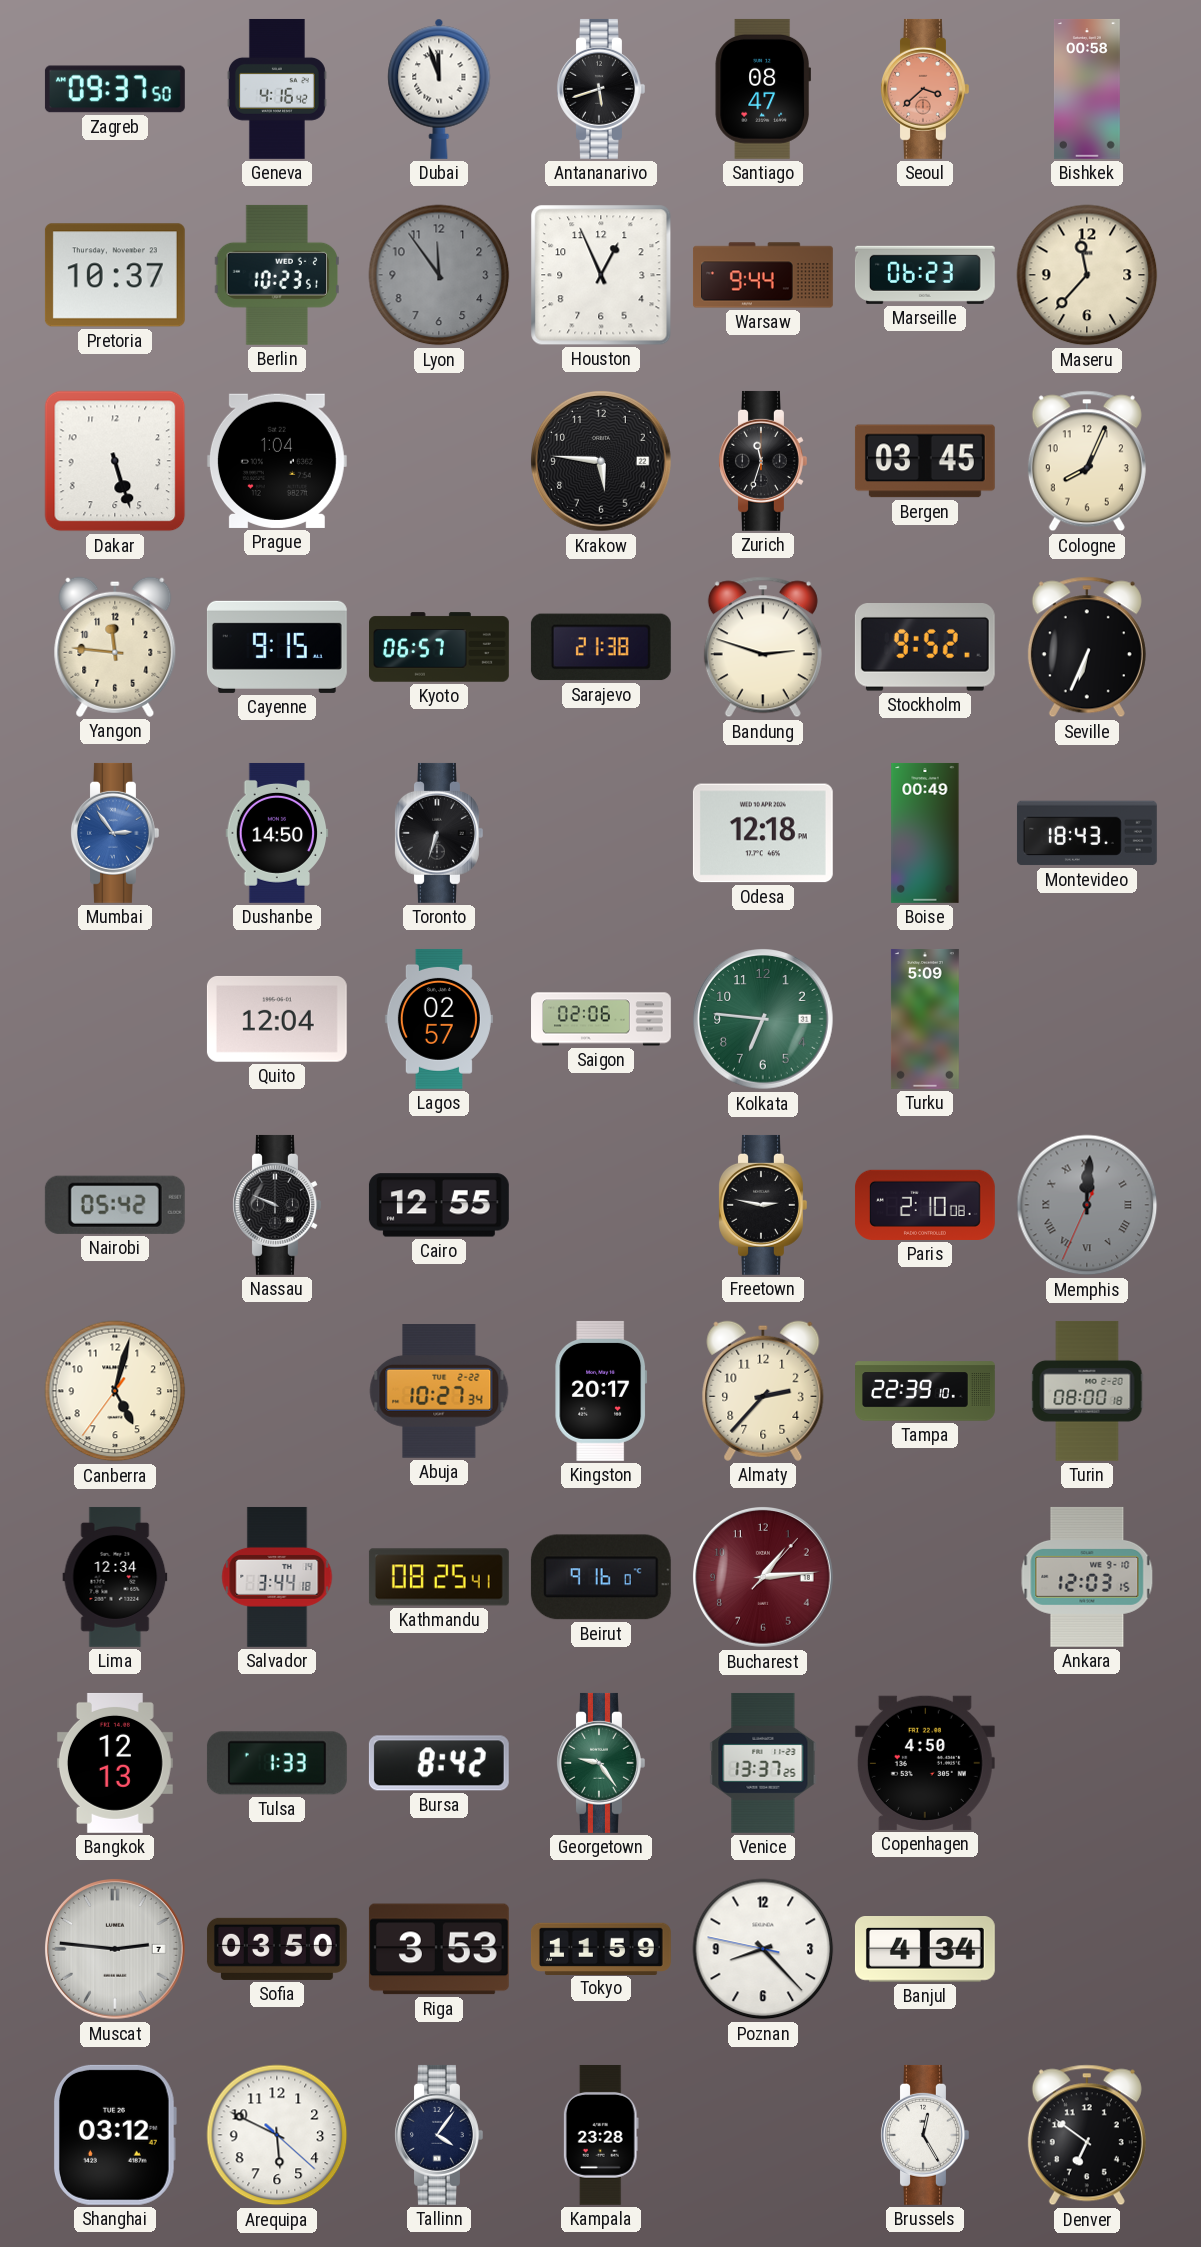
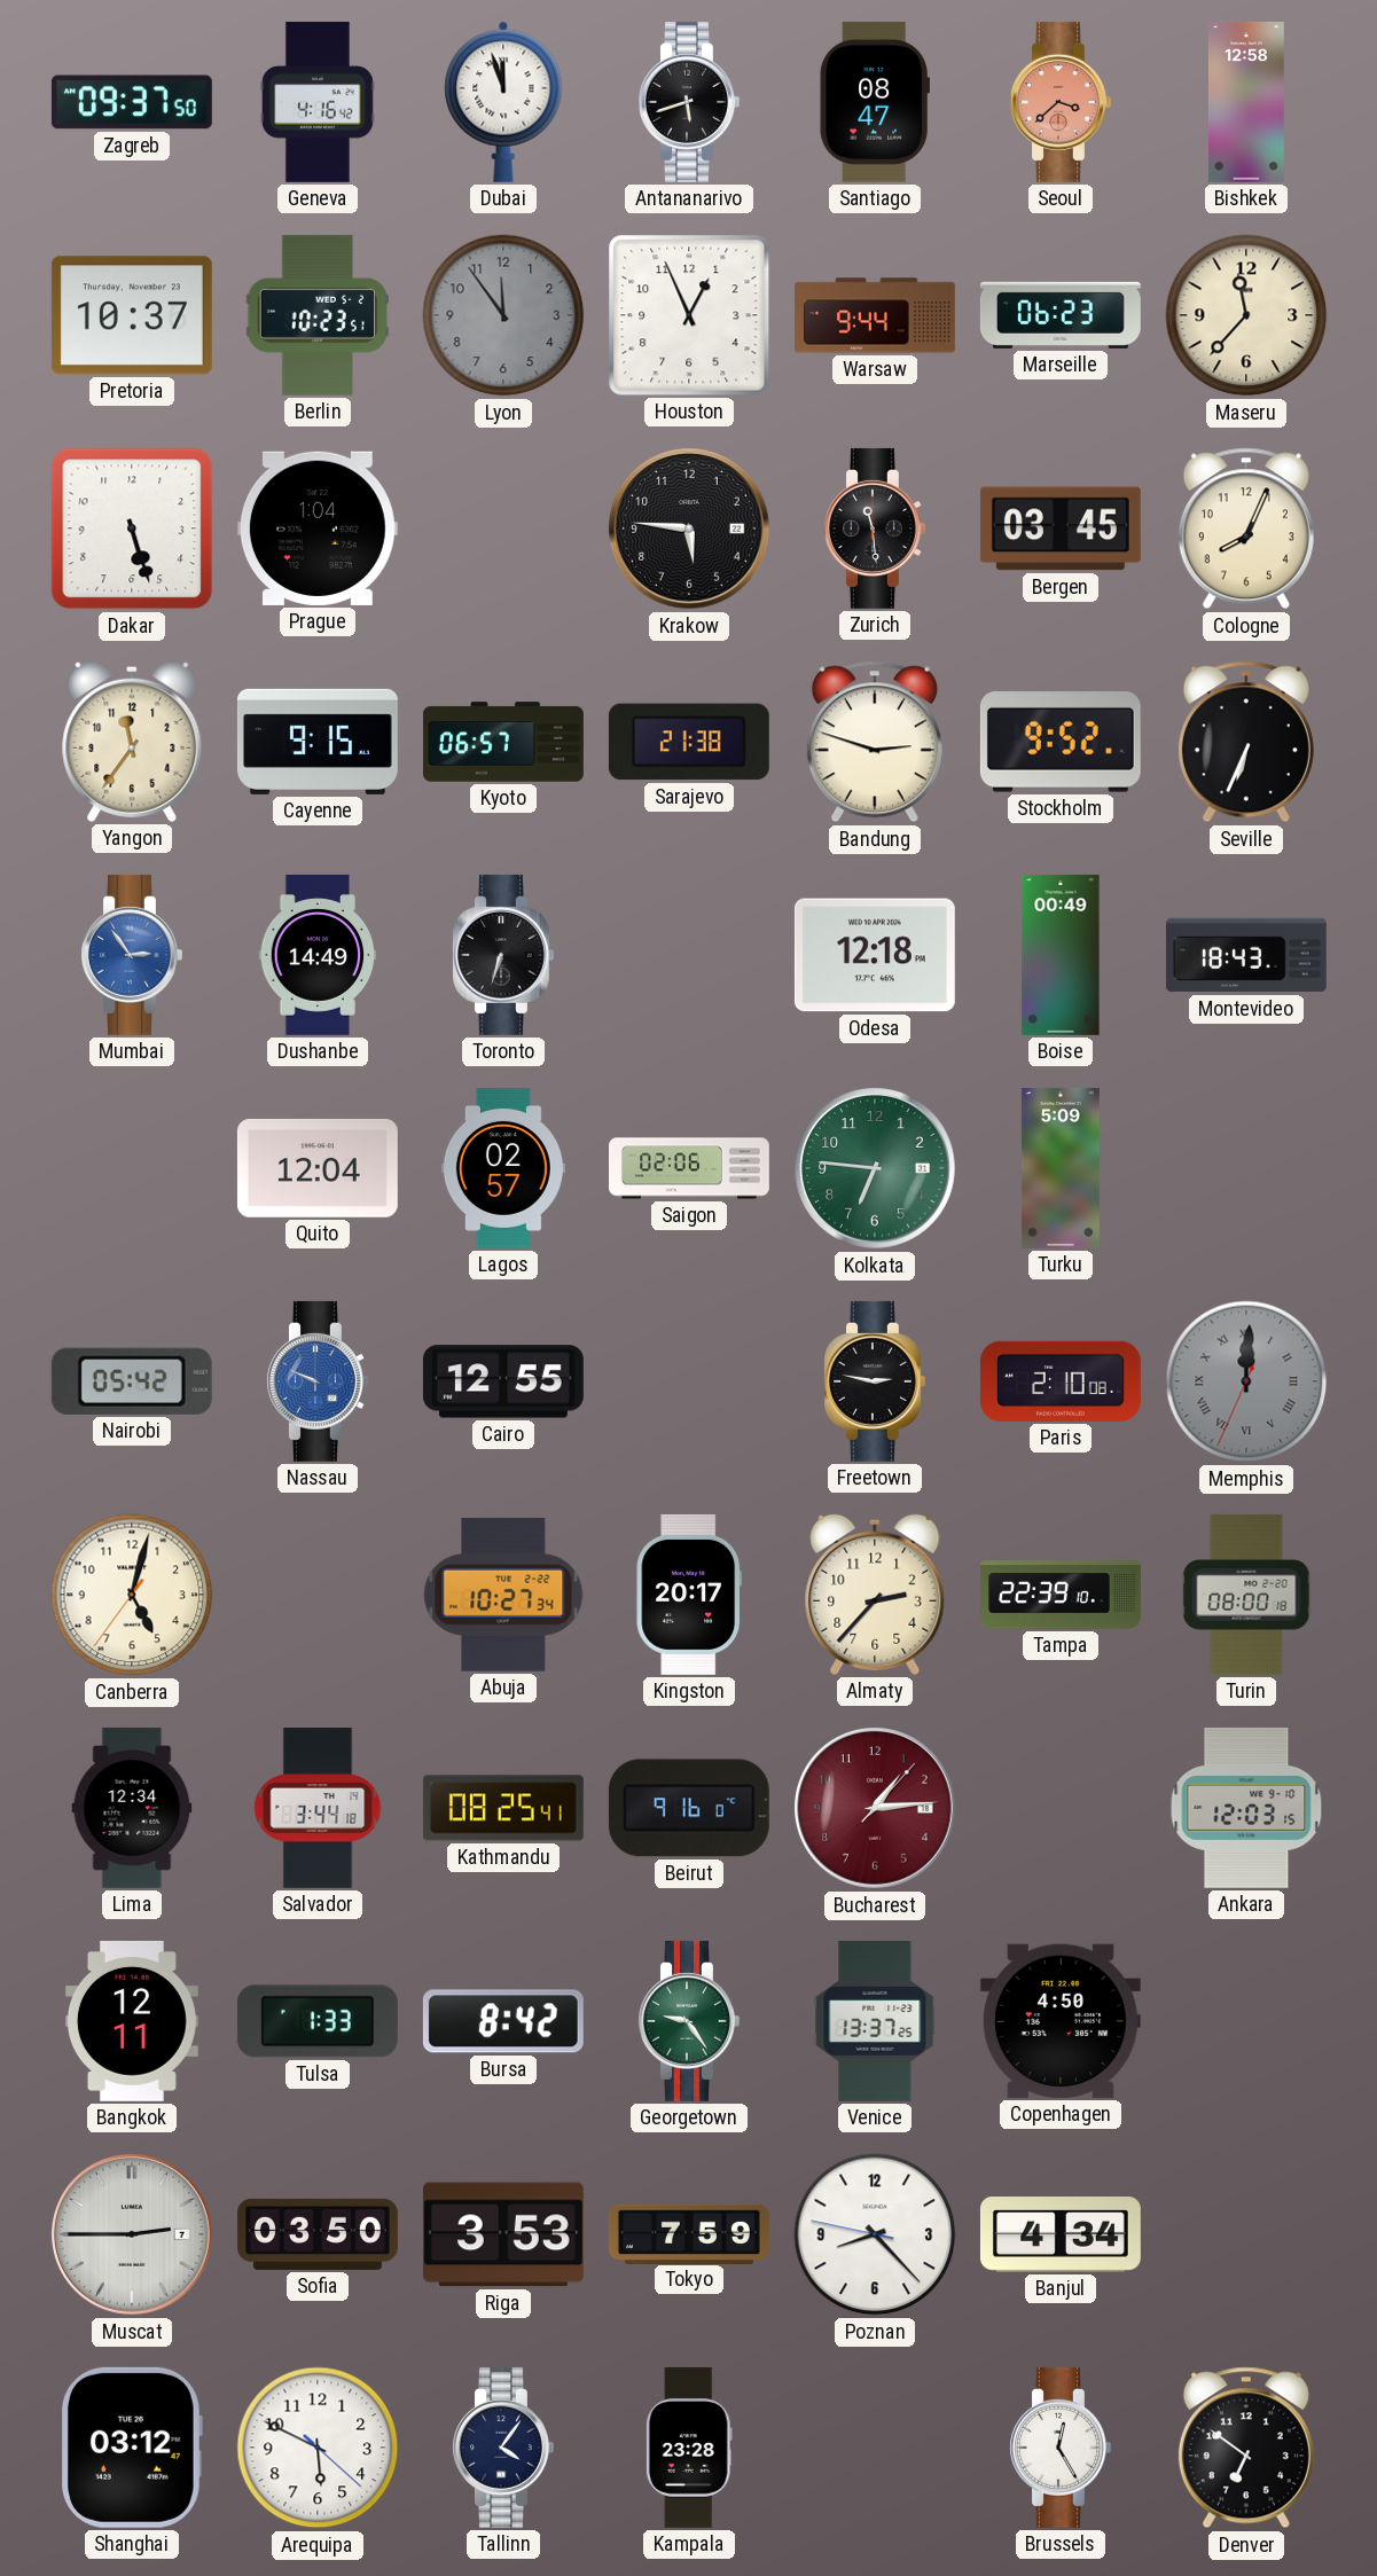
Bishkek: 00:58 -> 12:58 (1246, 102)
Zurich: 11:33 -> 11:29 (875, 528)
Yangon: 11:46 -> 11:36 (132, 742)
Dushanbe: 14:50 -> 14:49 (318, 955)
Nassau dial: black -> blue (318, 1381)
Bangkok: 12:13 -> 12:11 (132, 2021)
Muscat: 2:46 -> 2:45 (133, 2236)
Tokyo: 11:59 -> 7:59 (689, 2233)
